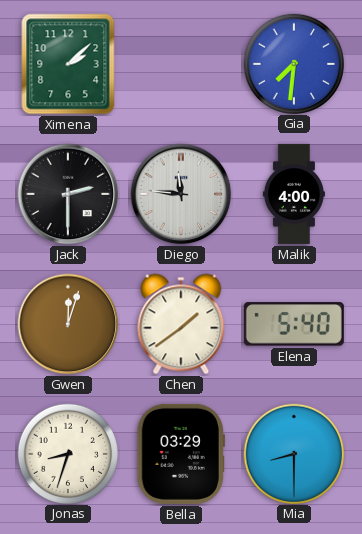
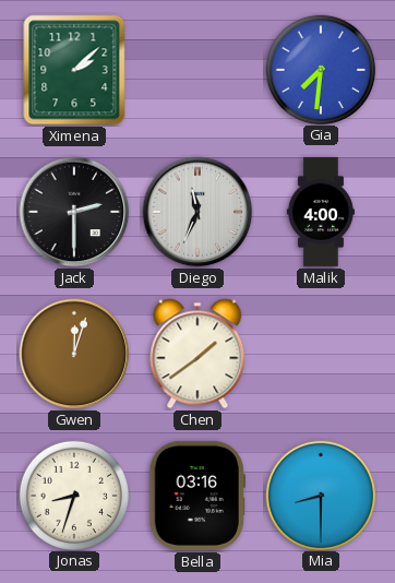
Diego: 11:46 -> 11:34 (197, 212)
Elena: 5:40 -> none (294, 324)
Bella: 03:29 -> 03:16 (197, 496)
